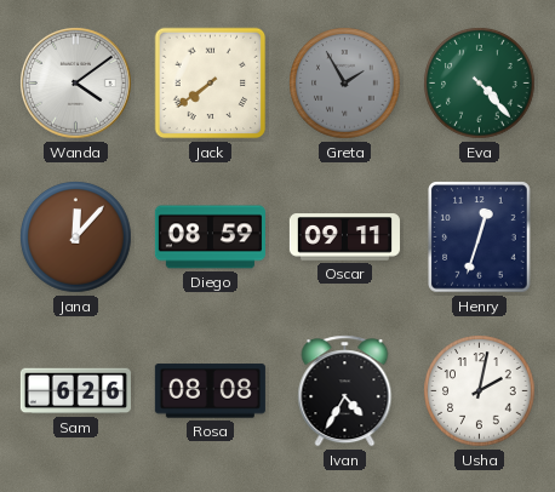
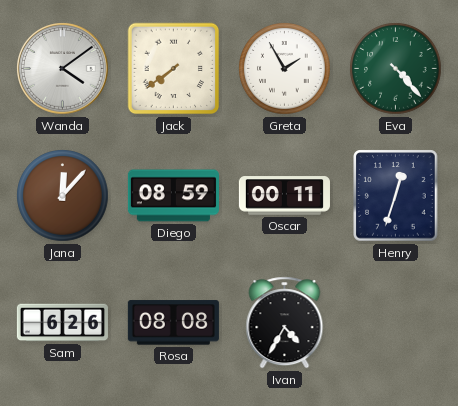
Greta dial: grey -> white (285, 69)
Oscar: 09:11 -> 00:11 (284, 196)
Usha: 2:02 -> none (480, 391)
